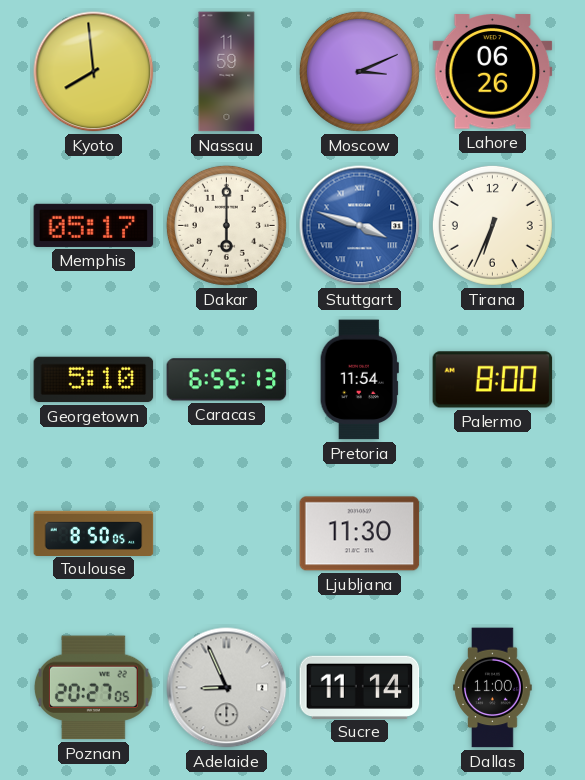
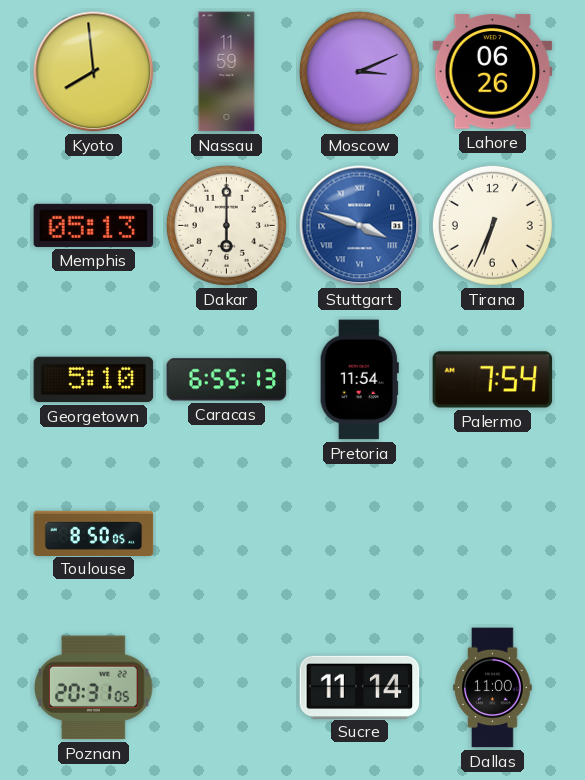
Memphis: 05:17 -> 05:13 (94, 225)
Palermo: 8:00 -> 7:54 (493, 380)
Ljubljana: 11:30 -> none (360, 534)
Poznan: 20:27 -> 20:31 (93, 688)
Adelaide: 8:56 -> none (227, 688)
